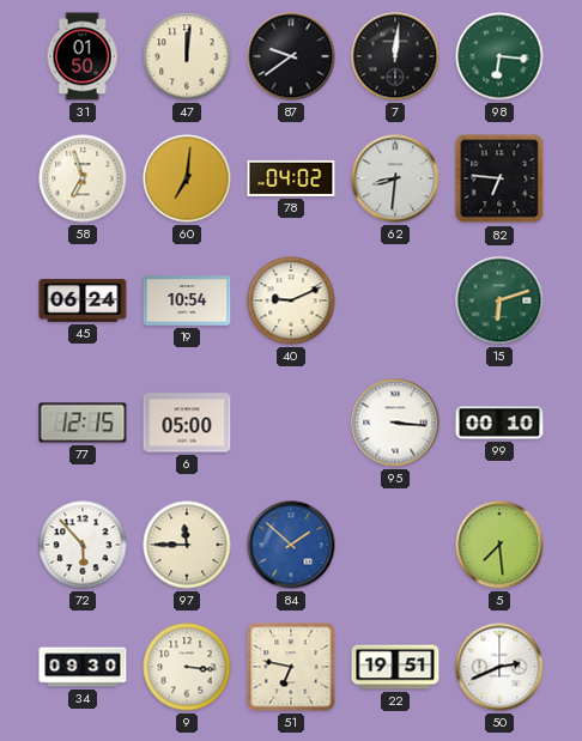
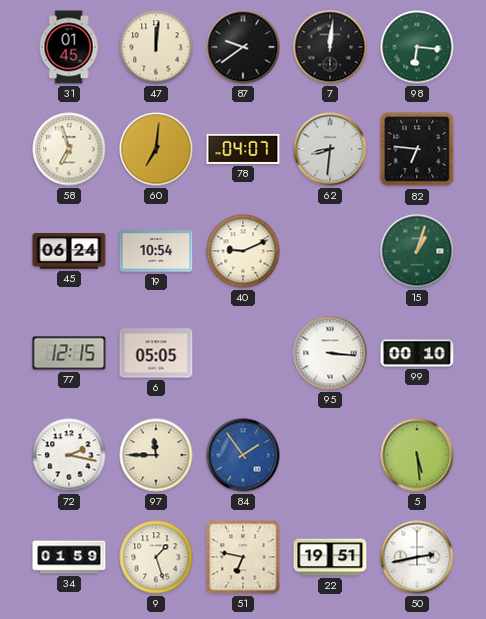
31: 01:50 -> 01:45 (69, 47)
78: 04:02 -> 04:07 (243, 149)
15: 6:12 -> 1:03 (417, 251)
6: 05:00 -> 05:05 (156, 353)
72: 5:53 -> 2:17 (69, 455)
84: 1:52 -> 1:54 (243, 455)
5: 7:29 -> 5:29 (417, 455)
34: 09:30 -> 01:59 (69, 557)
9: 3:16 -> 1:27 (156, 557)
50: 2:41 -> 2:43 (417, 557)
